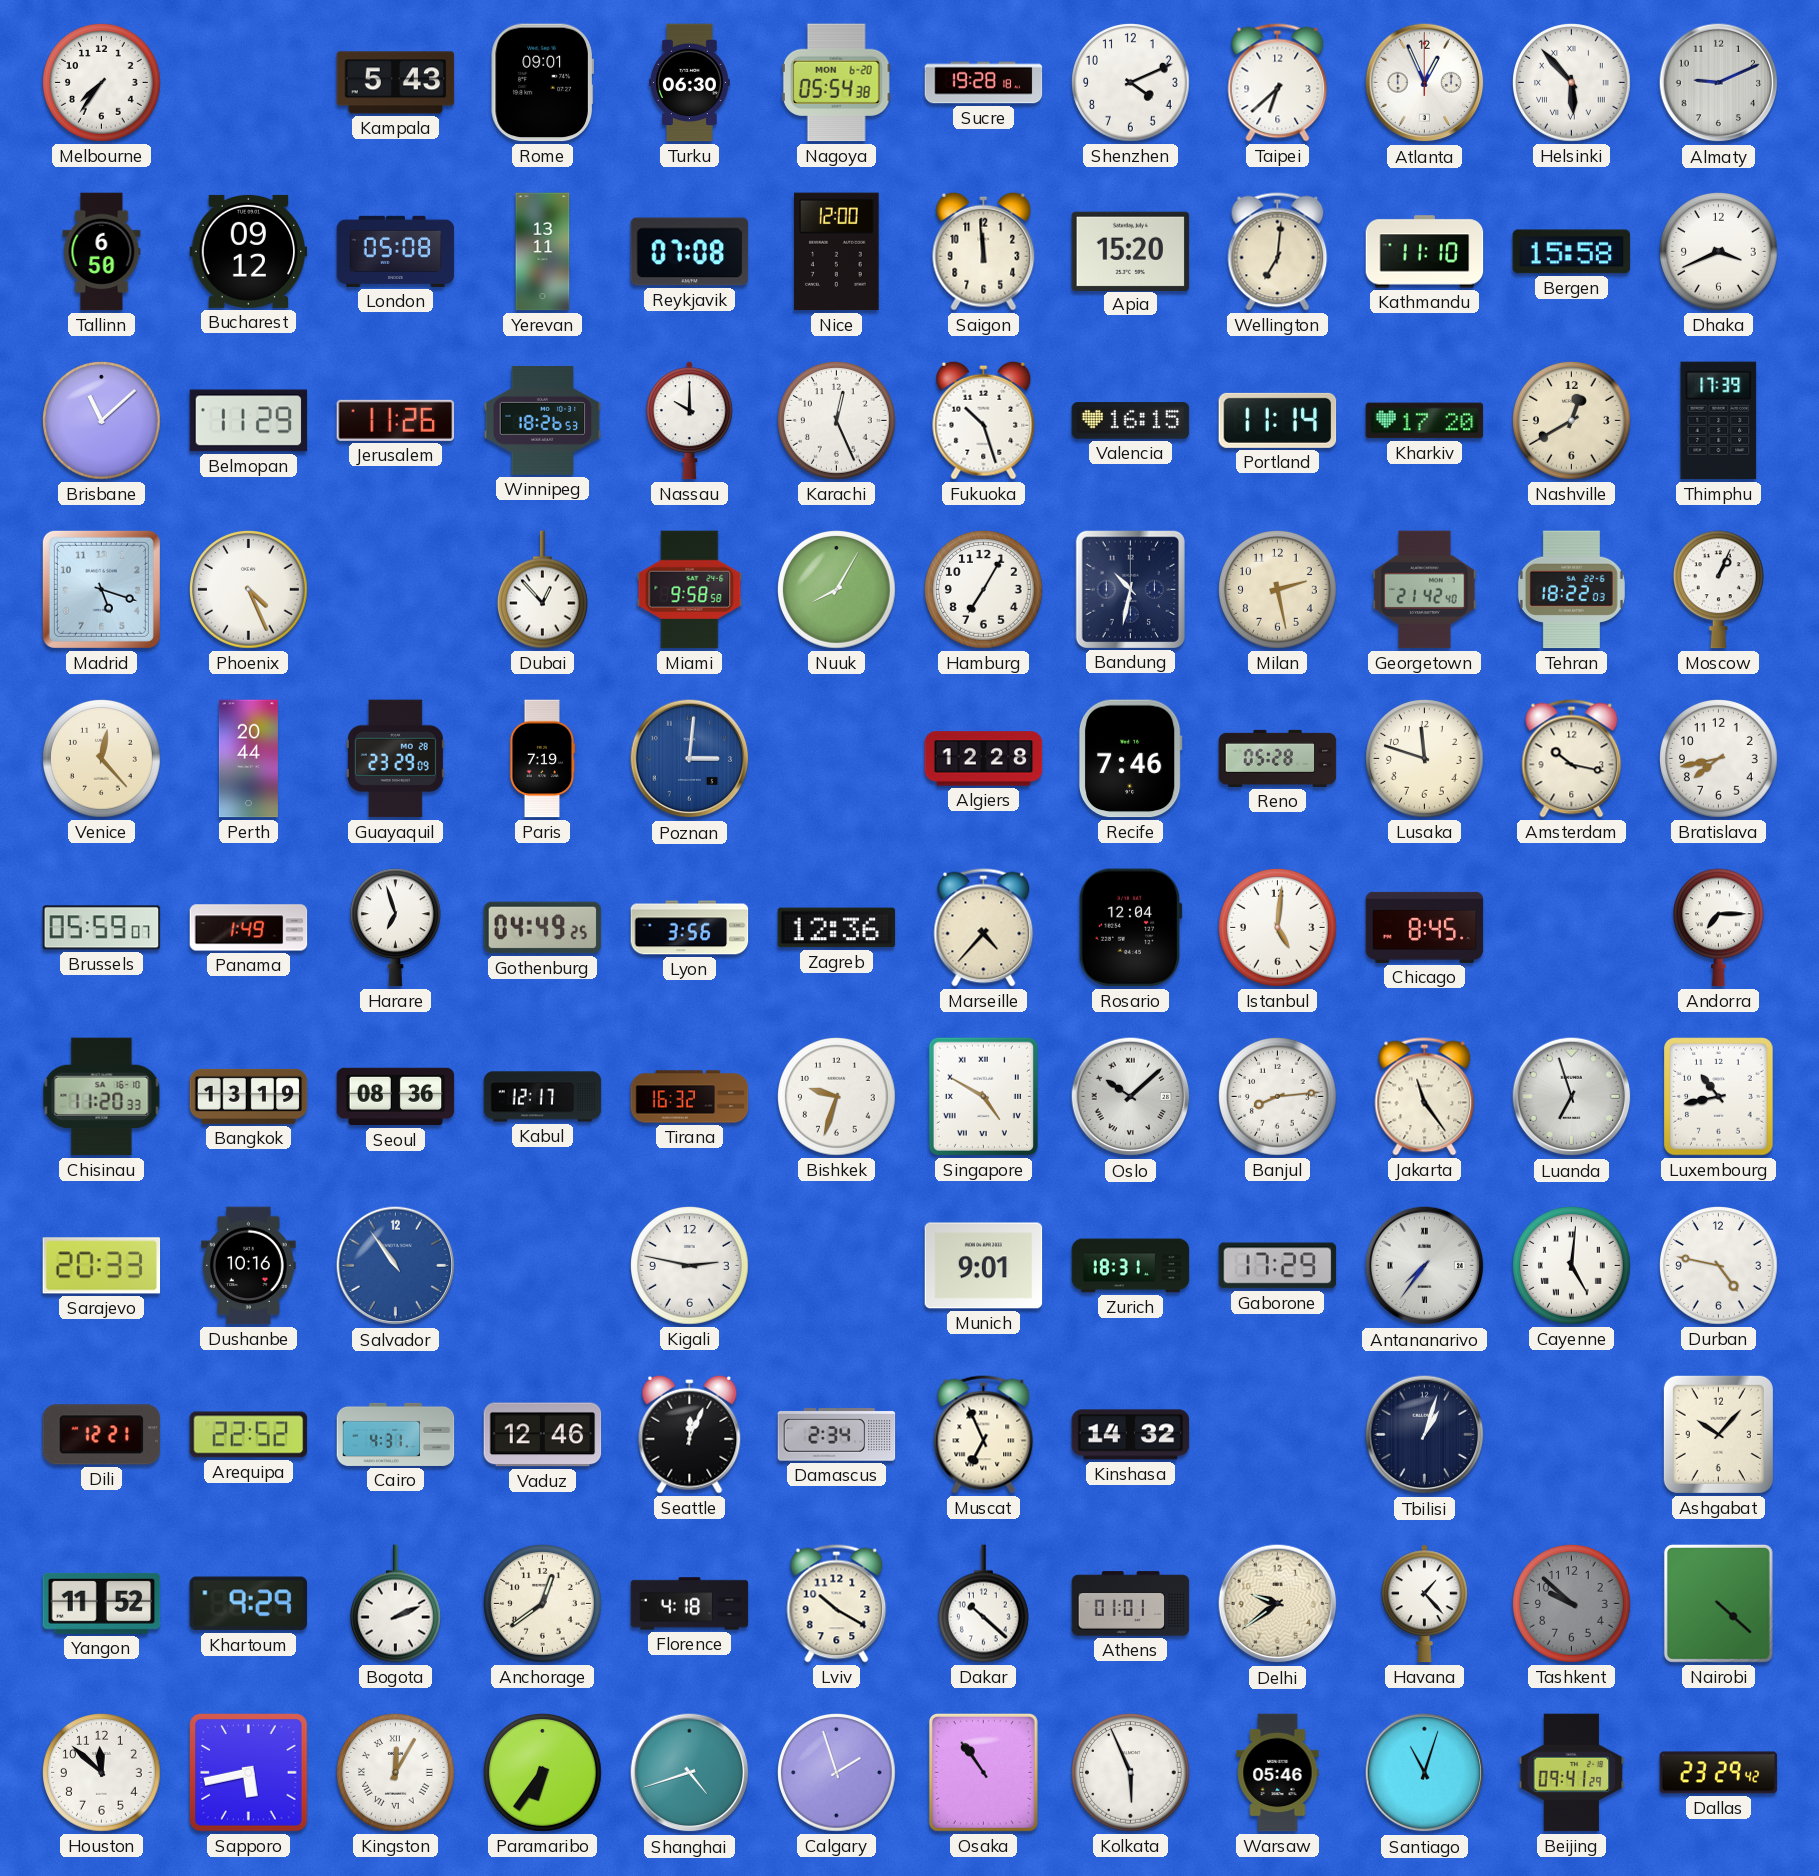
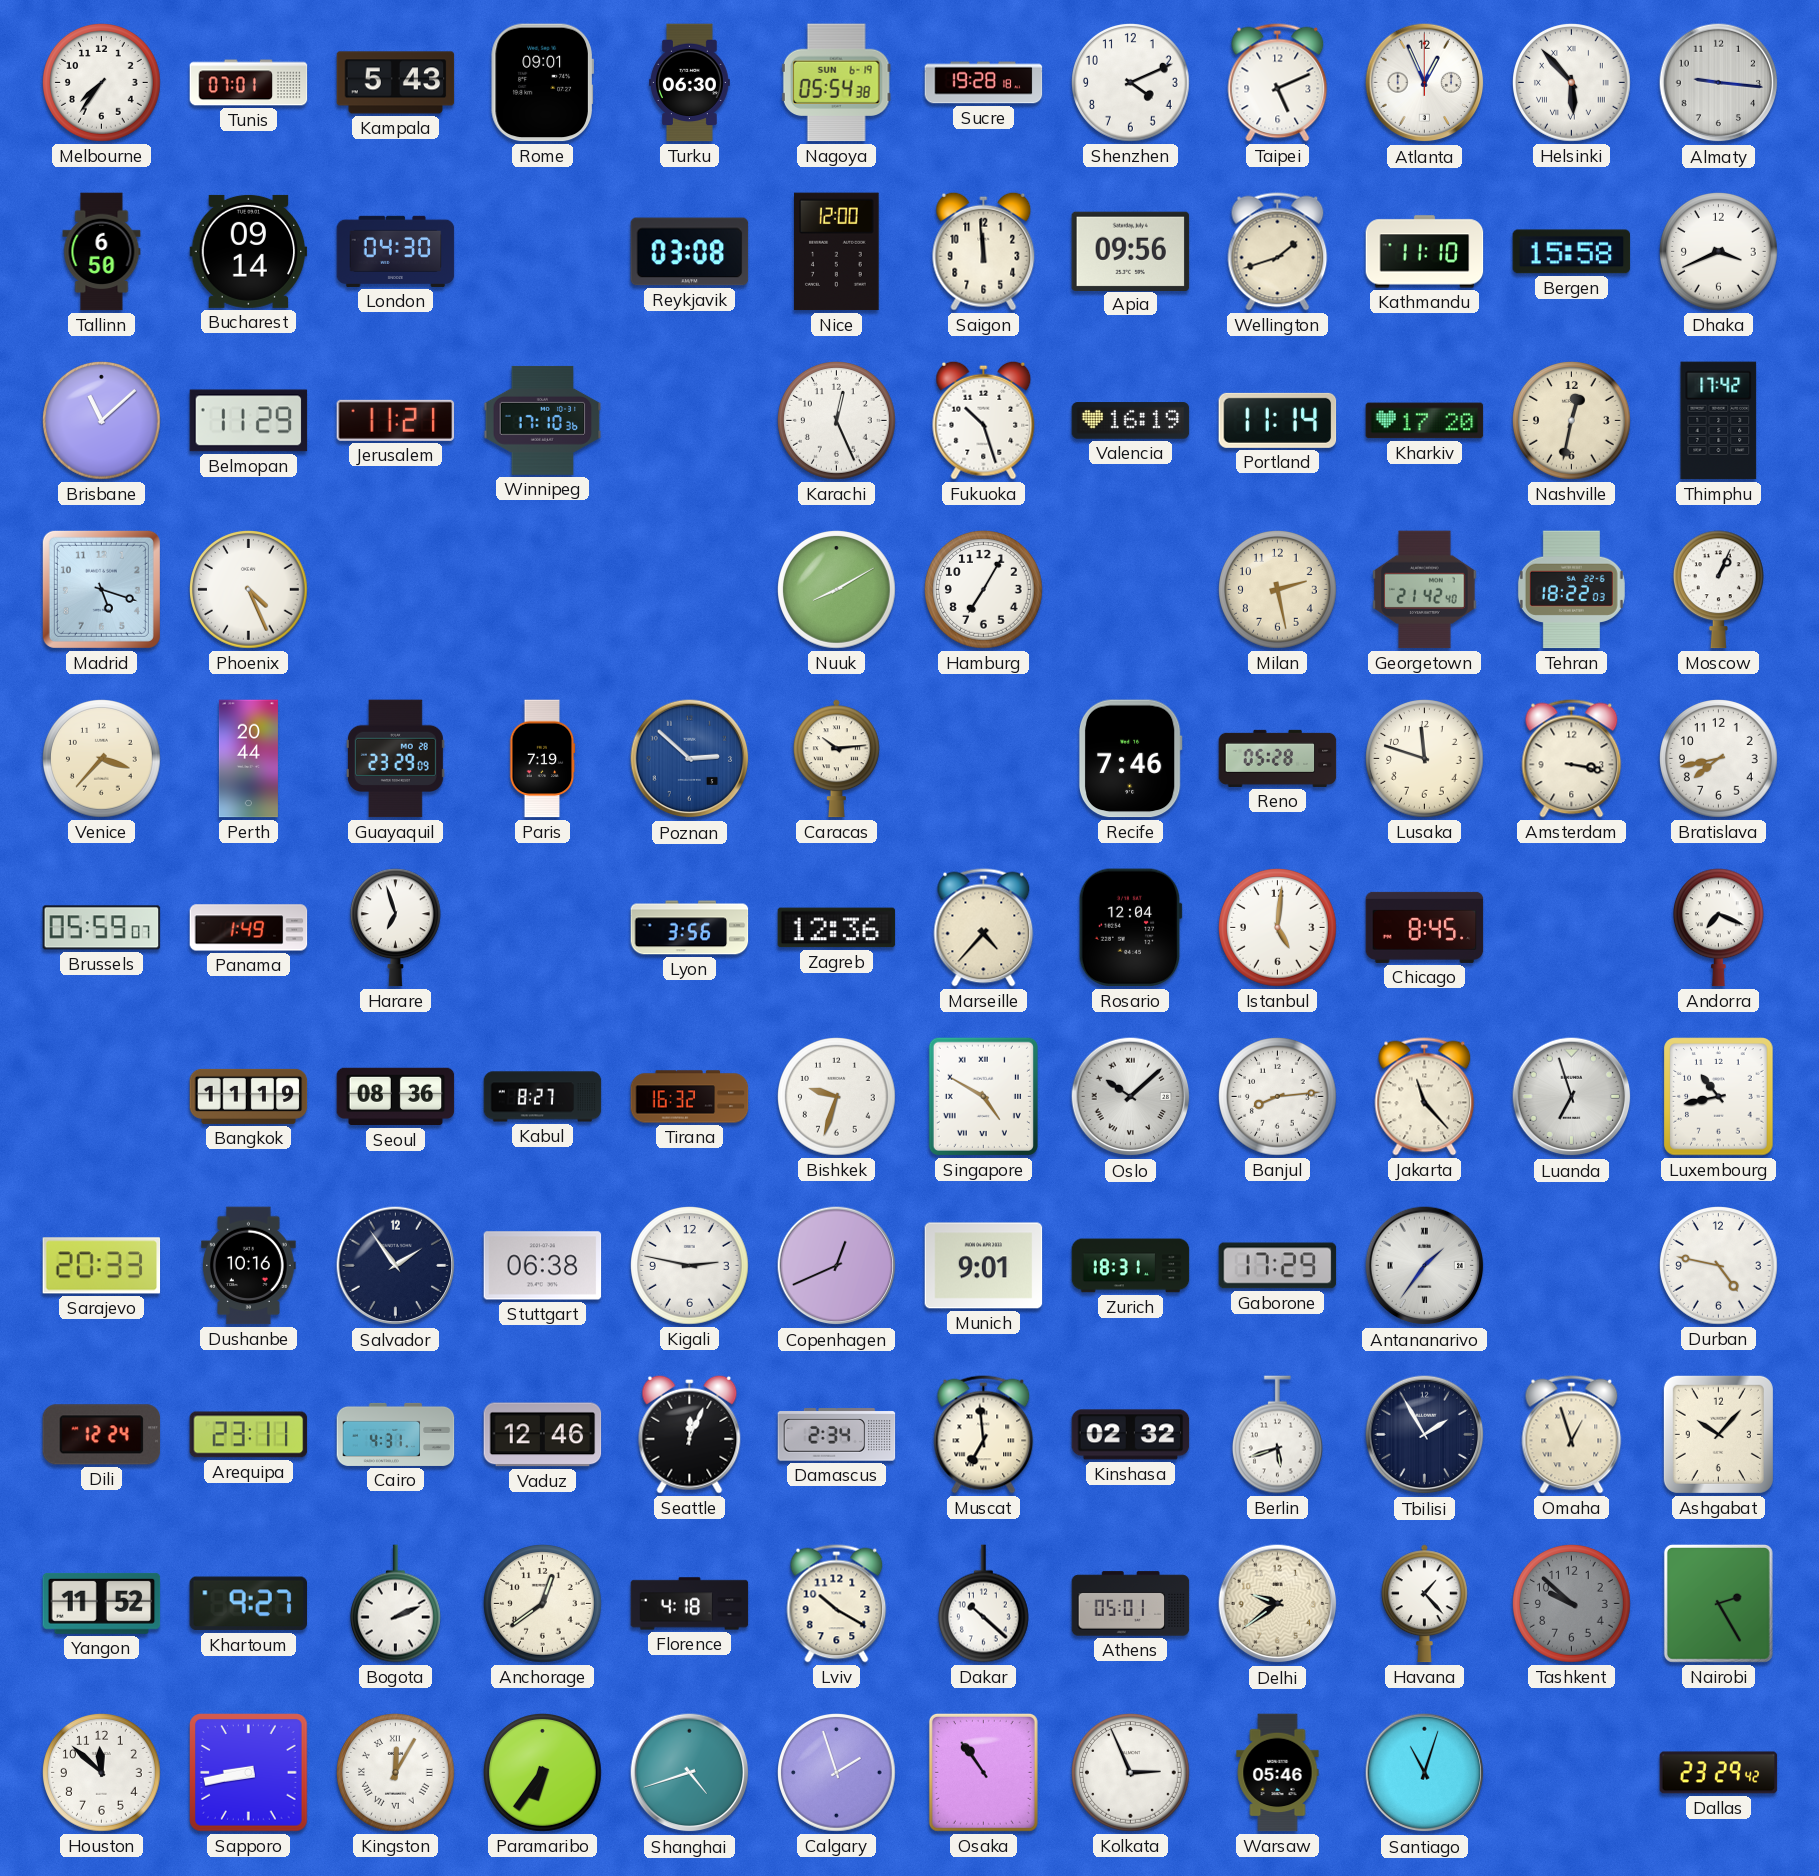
Tunis: none -> 07:01 (249, 83)
Nagoya date: MON 6-20 -> SUN 6-19 (836, 83)
Taipei: 6:38 -> 5:11 (1278, 83)
Almaty: 9:11 -> 9:16 (1719, 83)
Bucharest: 09:12 -> 09:14 (249, 251)
London: 05:08 -> 04:30 (396, 251)
Yerevan: 13:11 -> none (543, 252)
Reykjavik: 07:08 -> 03:08 (690, 252)
Apia: 15:20 -> 09:56 (1131, 251)
Wellington: 7:01 -> 1:42 (1278, 252)
Jerusalem: 11:26 -> 11:21 (396, 420)
Winnipeg: 18:26 -> 17:10 (543, 420)
Nassau: 10:00 -> none (689, 421)
Valencia: 16:15 -> 16:19 (1131, 421)
Nashville: 12:40 -> 12:32 (1572, 421)
Thimphu: 17:39 -> 17:42 (1719, 421)
Dubai: 12:53 -> none (542, 590)
Miami: 9:58 -> none (690, 590)
Nuuk: 8:05 -> 8:10 (837, 590)
Bandung: 10:32 -> none (1130, 589)
Venice: 12:23 -> 3:37 (102, 759)
Poznan: 3:01 -> 2:52 (690, 759)
Caracas: none -> 10:14 (836, 759)
Algiers: 12:28 -> none (984, 759)
Amsterdam: 10:17 -> 3:17 (1572, 759)
Gothenburg: 04:49 -> none (543, 928)
Andorra: 7:15 -> 7:19 (1718, 928)
Chisinau: 11:20 -> none (102, 1097)
Bangkok: 13:19 -> 11:19 (249, 1096)
Kabul: 12:17 -> 8:27 (543, 1097)
Jakarta: 11:24 -> 11:23 (1425, 1097)
Salvador: 10:54 -> 1:54 (396, 1266)
Salvador dial: blue -> navy (396, 1266)
Stuttgart: none -> 06:38 (543, 1266)
Copenhagen: none -> 12:41 (837, 1266)
Antananarivo: 7:36 -> 1:36 (1425, 1266)
Cayenne: 5:01 -> none (1572, 1266)
Dili: 12:21 -> 12:24 (102, 1435)
Arequipa: 22:52 -> 23:11 (249, 1435)
Muscat: 6:56 -> 6:59 (984, 1435)
Kinshasa: 14:32 -> 02:32 (1131, 1435)
Berlin: none -> 5:42 (1277, 1435)
Tbilisi: 1:03 -> 1:55 (1425, 1435)
Omaha: none -> 12:57 (1572, 1435)
Khartoum: 9:29 -> 9:27 (249, 1604)
Athens: 01:01 -> 05:01 (1131, 1604)
Nairobi: 4:22 -> 2:25 (1718, 1603)
Sapporo: 5:43 -> 8:43 (249, 1773)
Kolkata: 5:56 -> 2:56 (1131, 1773)
Beijing: 09:41 -> none (1572, 1773)
